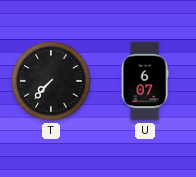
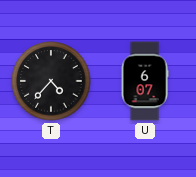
T: 7:37 -> 4:37 (51, 81)
